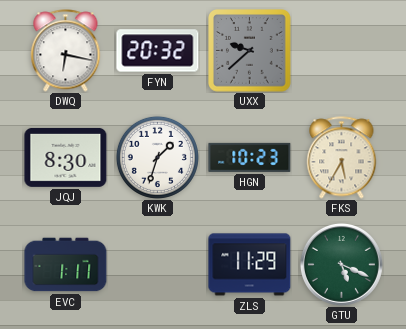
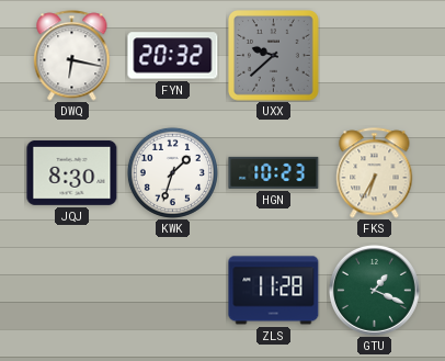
FKS: 5:35 -> 6:35 (375, 173)
EVC: 1:11 -> none (66, 265)
ZLS: 11:29 -> 11:28 (274, 291)
GTU: 5:19 -> 1:19 (374, 290)
